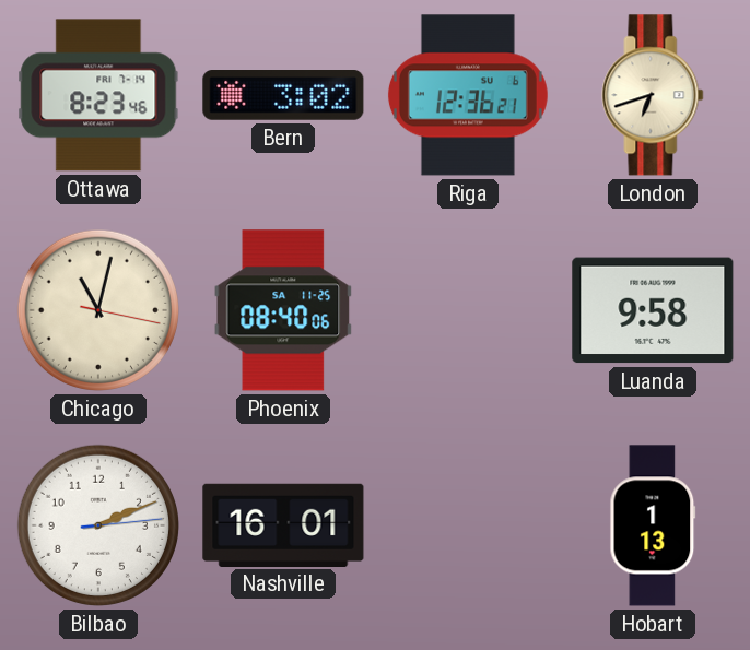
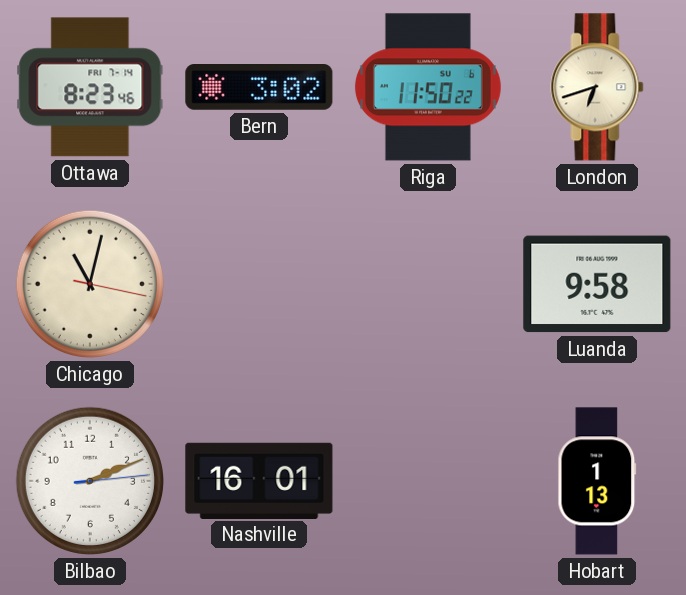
Riga: 12:36 -> 11:50 (428, 87)
Phoenix: 08:40 -> none (283, 310)
